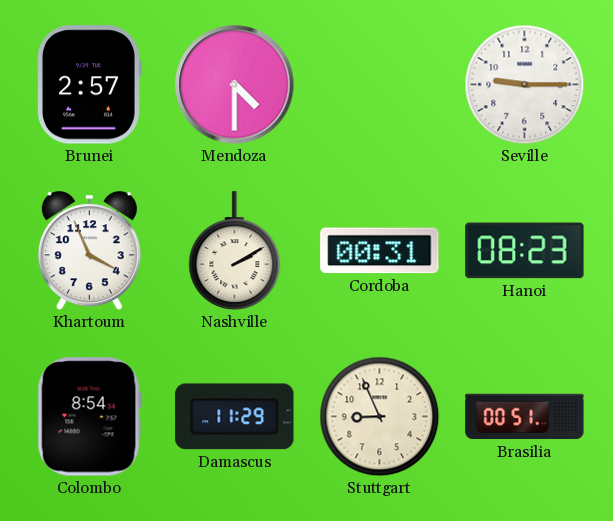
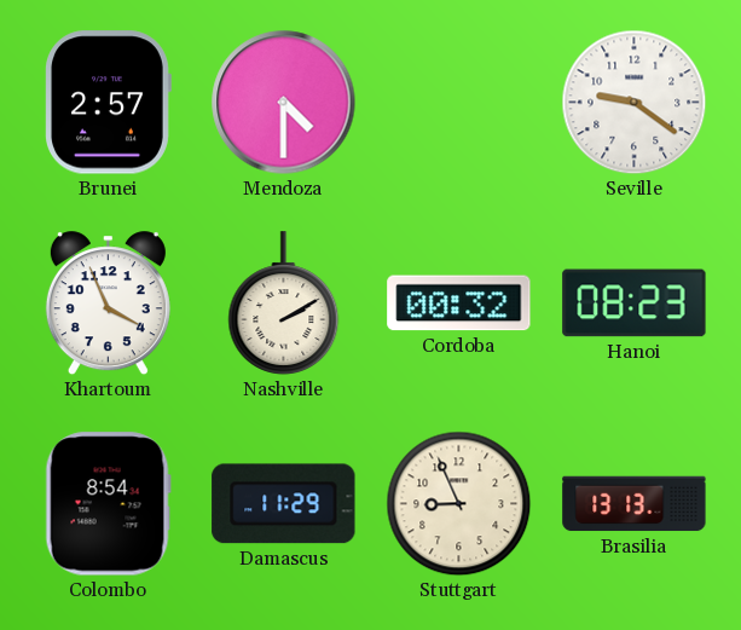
Seville: 9:15 -> 9:21 (635, 103)
Cordoba: 00:31 -> 00:32 (459, 304)
Brasilia: 00:51 -> 13:13 (635, 504)
